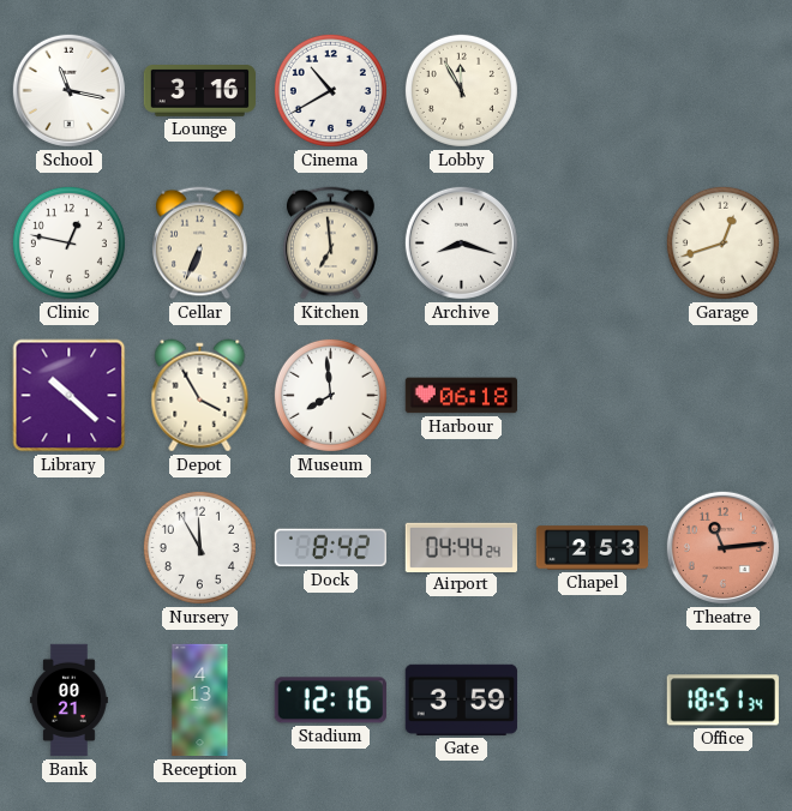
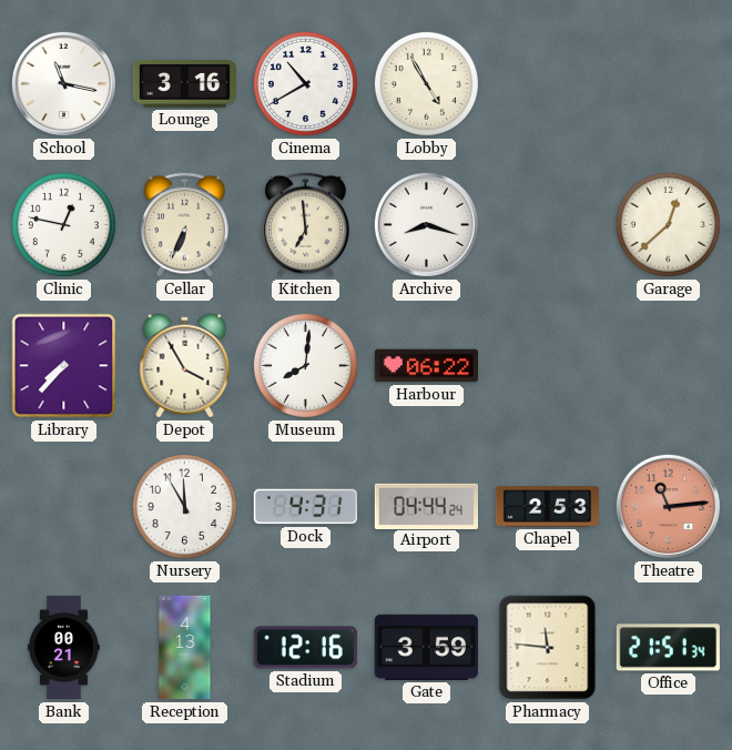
Lobby: 11:55 -> 4:55 (426, 83)
Garage: 12:42 -> 12:38 (668, 224)
Library: 10:22 -> 7:37 (64, 366)
Museum: 7:59 -> 8:01 (305, 365)
Harbour: 06:18 -> 06:22 (426, 366)
Dock: 8:42 -> 4:31 (305, 507)
Pharmacy: none -> 11:46 (548, 648)
Office: 18:51 -> 21:51 (668, 648)
